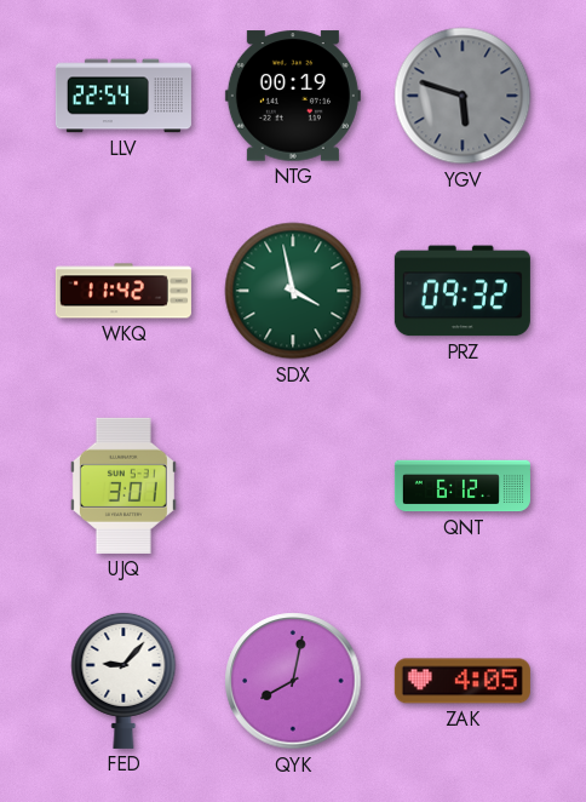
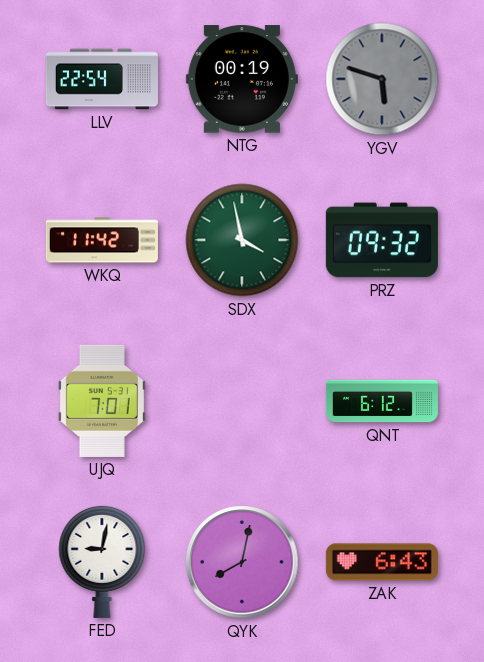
UJQ: 3:01 -> 7:01 (102, 401)
FED: 9:07 -> 9:02 (102, 561)
ZAK: 4:05 -> 6:43 (382, 562)
